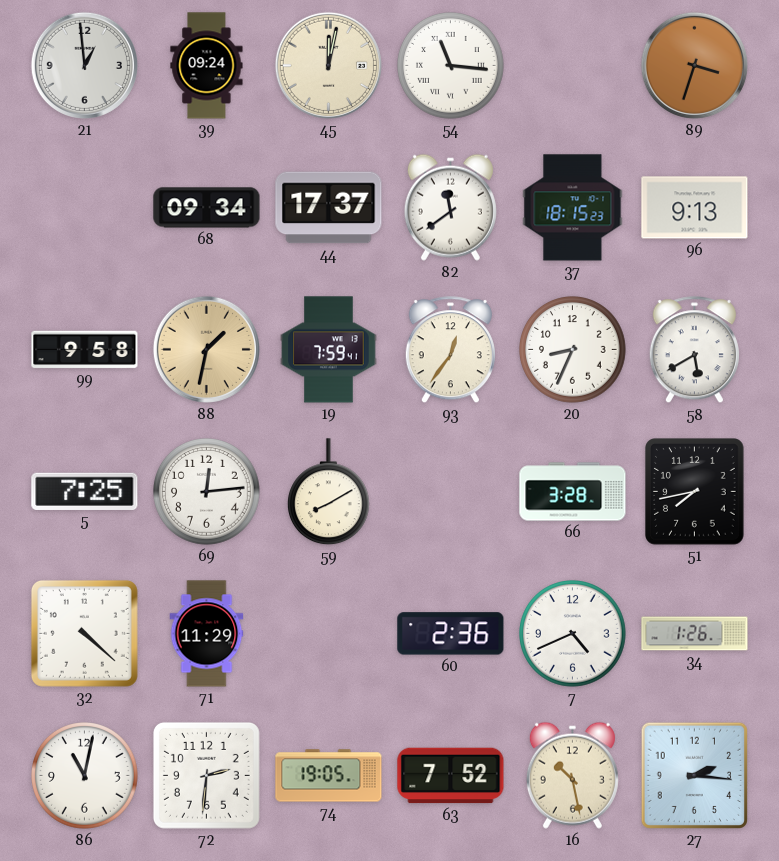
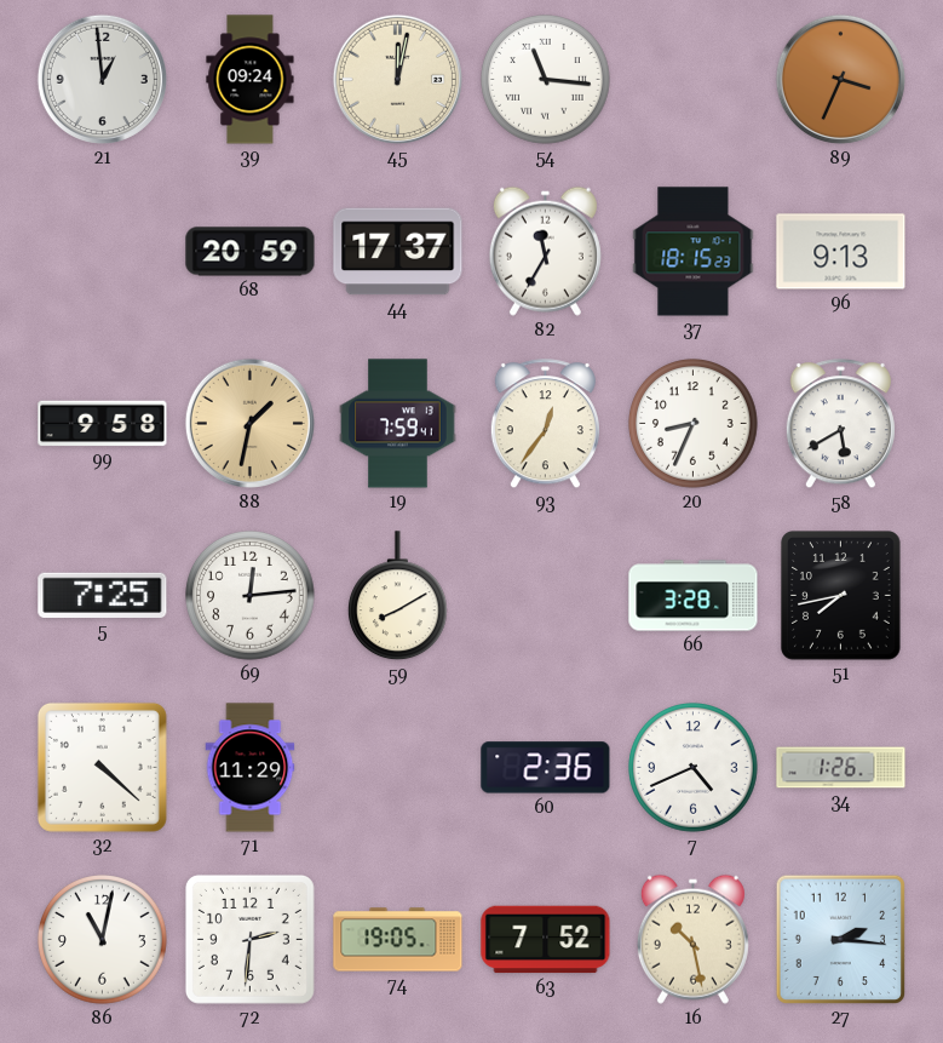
89: 3:33 -> 3:34 (840, 79)
68: 09:34 -> 20:59 (251, 252)
82: 11:39 -> 11:35 (545, 251)
